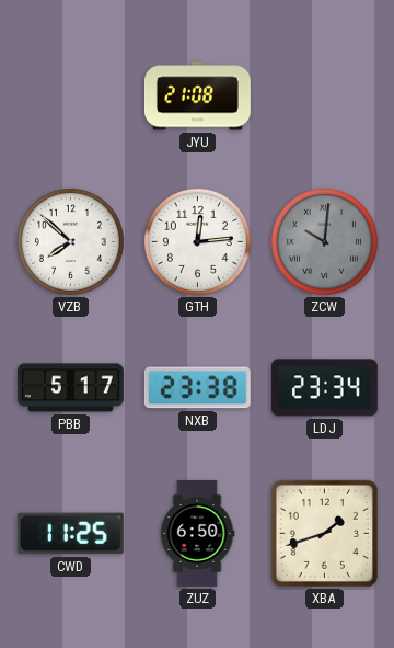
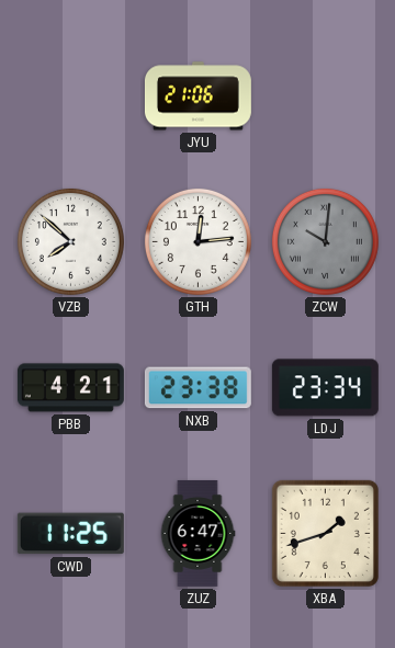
JYU: 21:08 -> 21:06 (198, 96)
PBB: 5:17 -> 4:21 (70, 388)
ZUZ: 6:50 -> 6:47 (198, 533)
